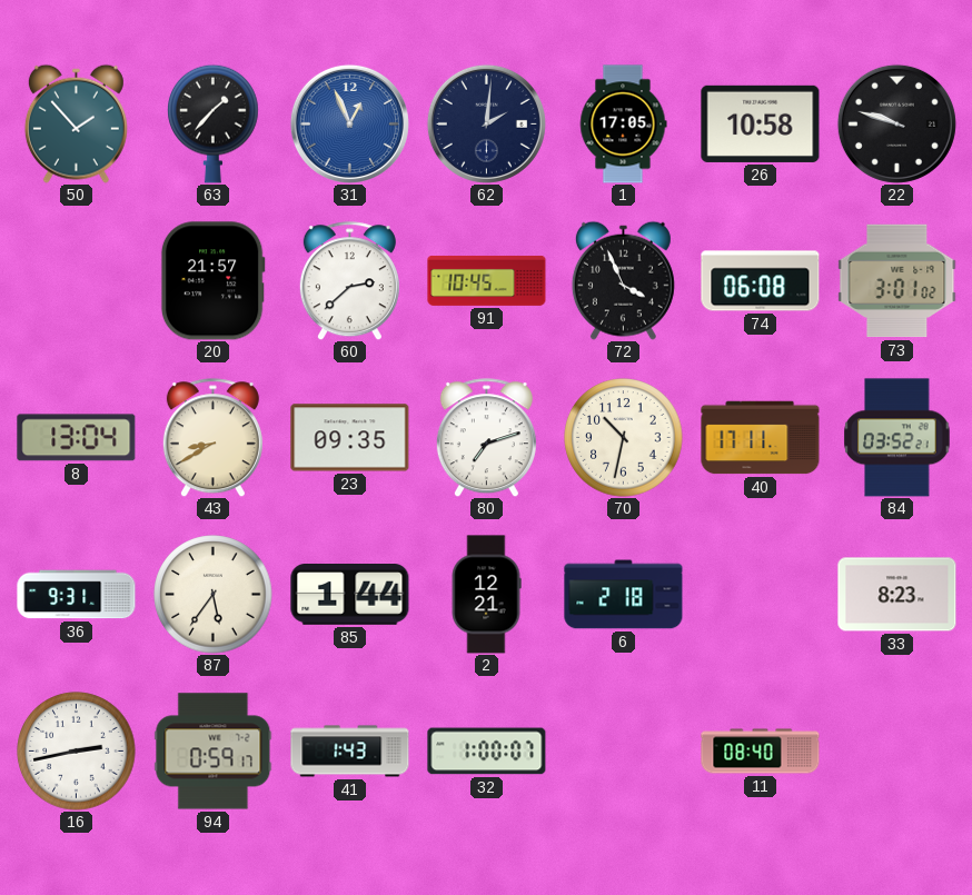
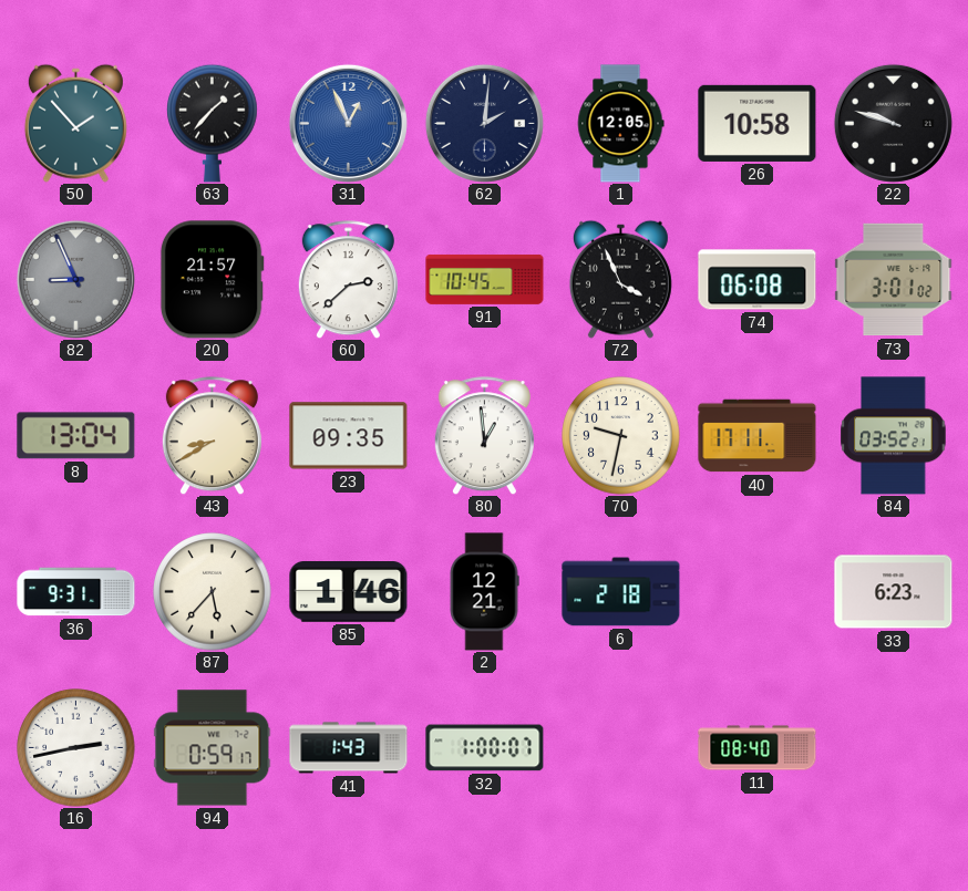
1: 17:05 -> 12:05 (620, 124)
82: none -> 8:56 (75, 279)
80: 7:12 -> 12:59 (484, 436)
70: 10:32 -> 9:32 (621, 436)
87: 5:36 -> 5:37 (213, 592)
85: 1:44 -> 1:46 (349, 592)
33: 8:23 -> 6:23 (894, 592)
